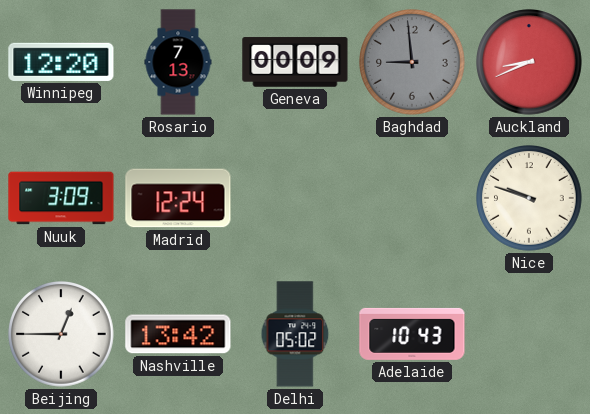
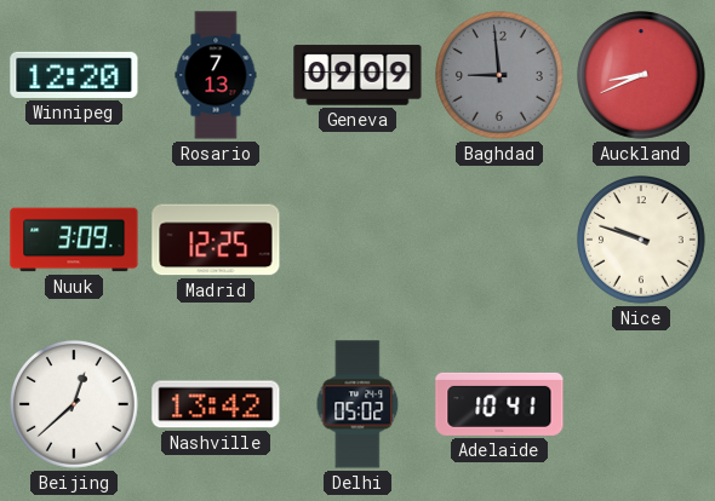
Geneva: 00:09 -> 09:09 (358, 75)
Madrid: 12:24 -> 12:25 (216, 240)
Beijing: 12:45 -> 12:38 (75, 405)
Adelaide: 10:43 -> 10:41 (499, 404)
